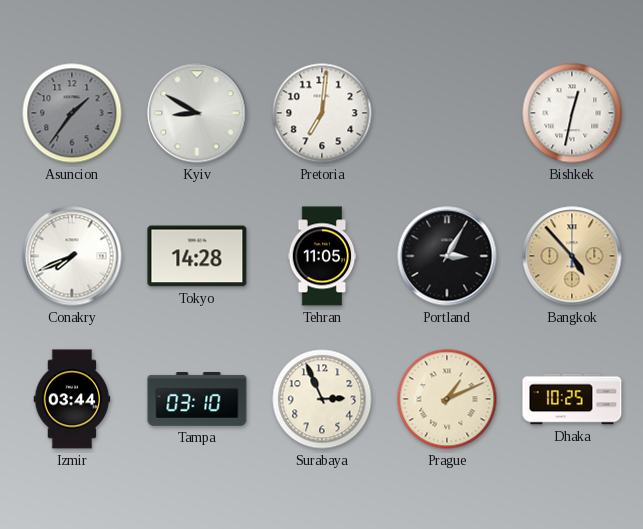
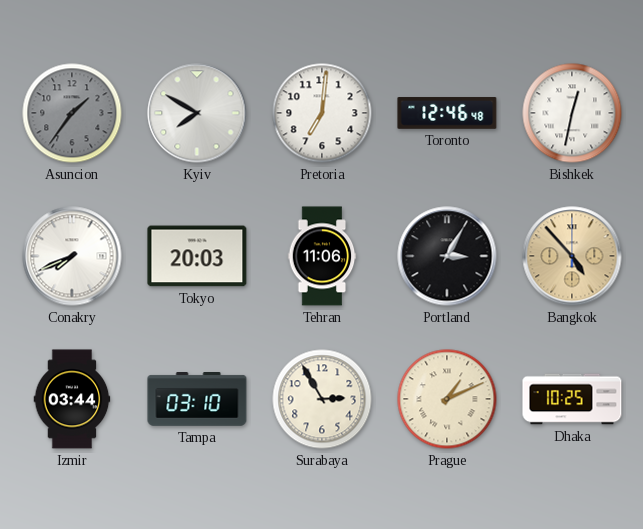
Kyiv: 8:50 -> 7:50 (197, 113)
Toronto: none -> 12:46 (447, 113)
Tokyo: 14:28 -> 20:03 (197, 256)
Tehran: 11:05 -> 11:06 (322, 256)
Surabaya: 2:56 -> 2:55 (322, 399)
